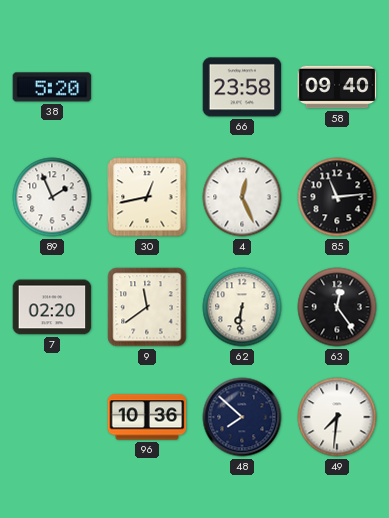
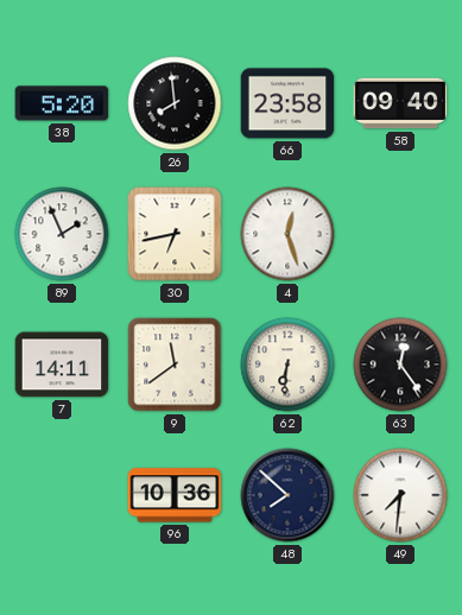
26: none -> 7:59 (175, 103)
30: 12:43 -> 6:43 (175, 234)
4: 12:26 -> 12:27 (287, 234)
85: 11:14 -> none (337, 197)
7: 02:20 -> 14:11 (62, 364)
